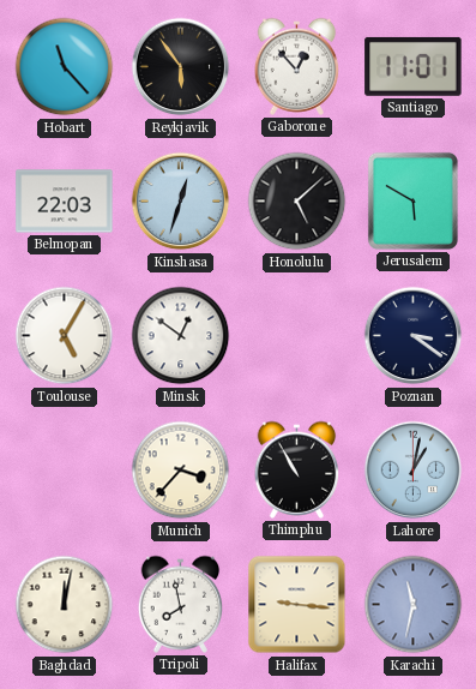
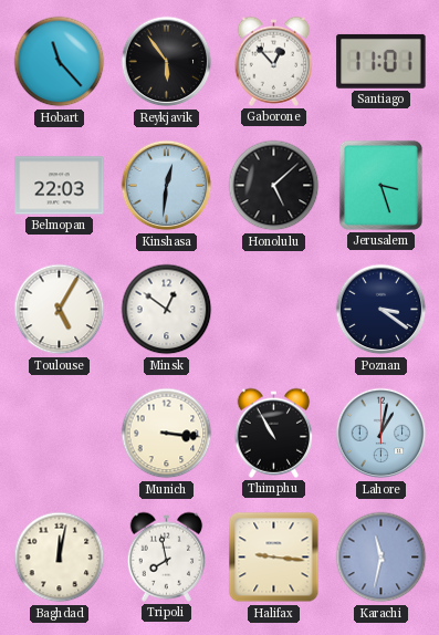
Kinshasa: 12:33 -> 12:31 (167, 186)
Jerusalem: 5:50 -> 3:27 (380, 185)
Munich: 3:37 -> 3:16 (167, 434)
